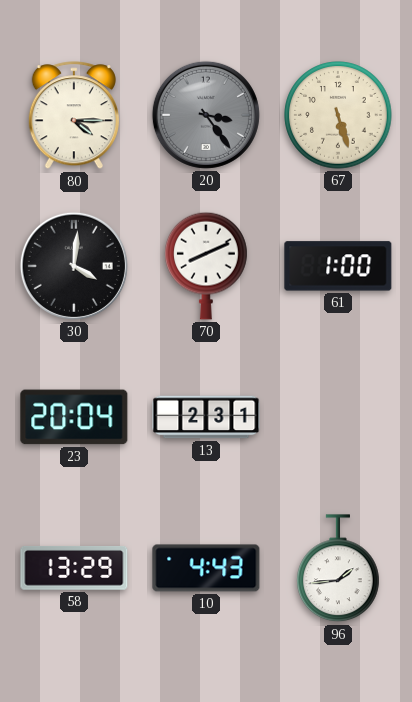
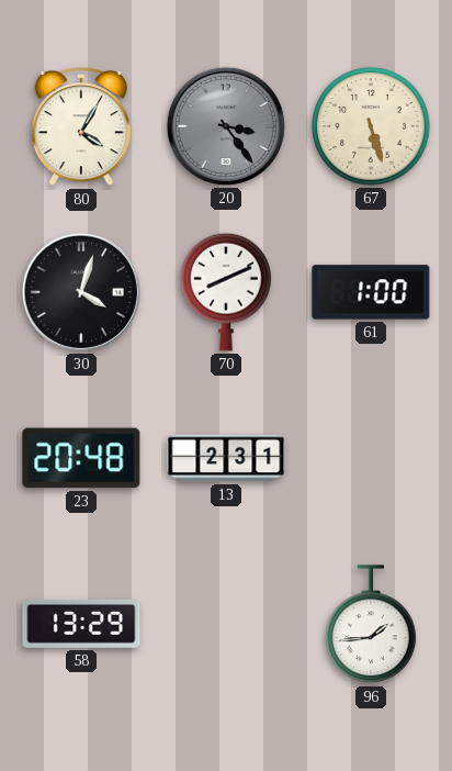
80: 4:15 -> 4:05 (81, 127)
30: 4:01 -> 4:03 (81, 292)
23: 20:04 -> 20:48 (81, 458)
10: 4:43 -> none (206, 568)
